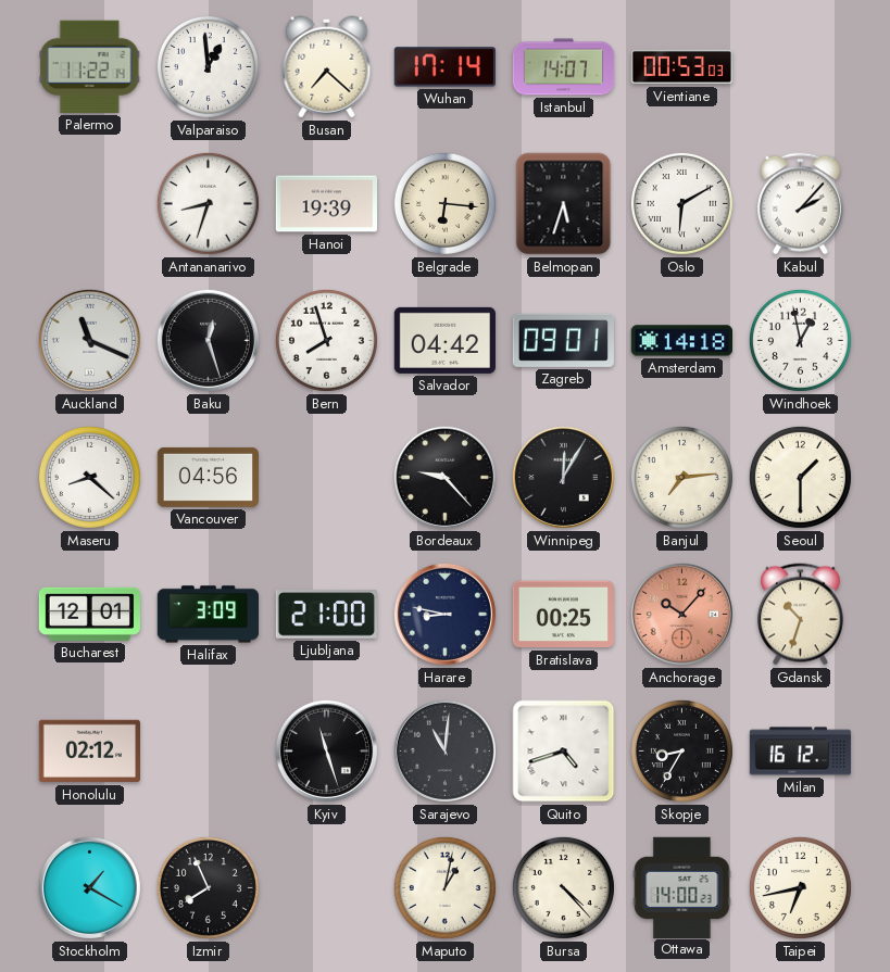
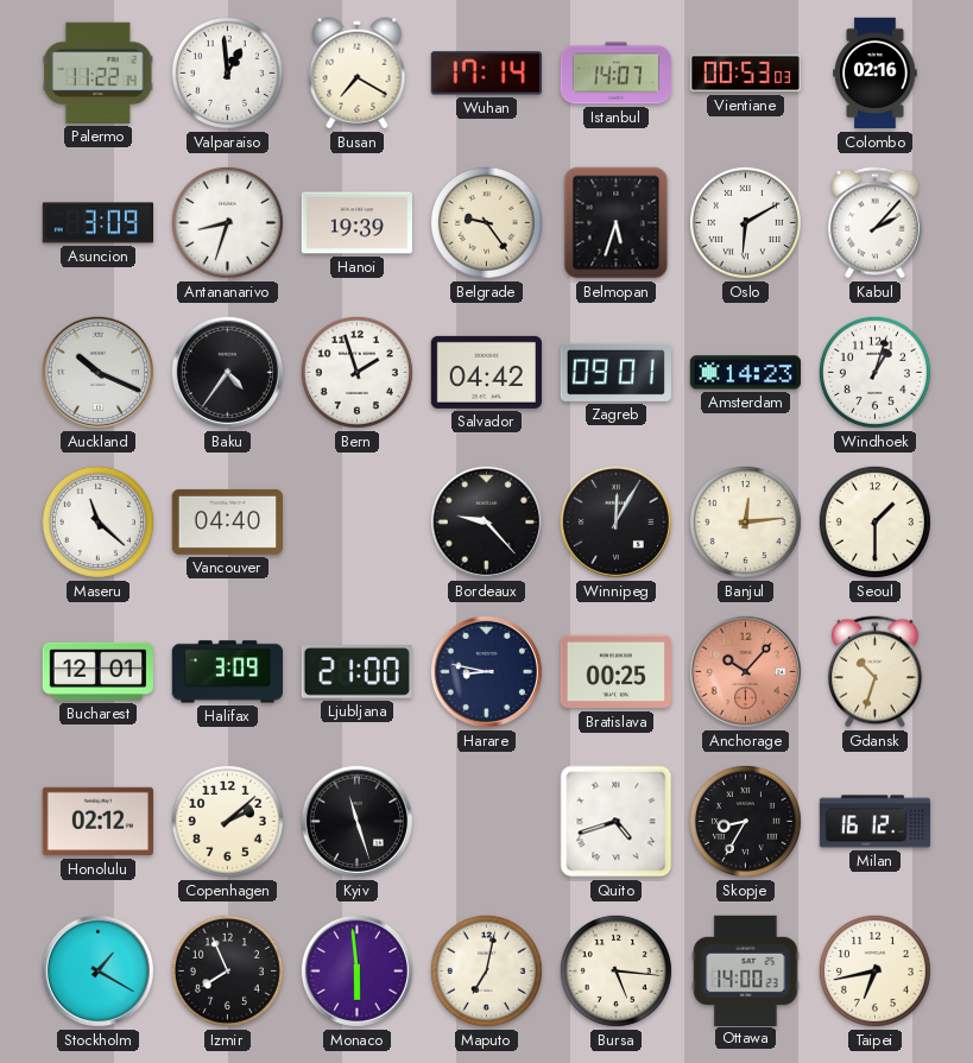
Busan: 7:22 -> 7:20 (358, 74)
Colombo: none -> 02:16 (876, 74)
Asuncion: none -> 3:09 (97, 223)
Belgrade: 6:16 -> 9:24 (486, 222)
Auckland: 11:19 -> 10:19 (97, 372)
Baku: 12:27 -> 4:36 (227, 372)
Bern: 7:57 -> 1:57 (356, 372)
Amsterdam: 14:18 -> 14:23 (745, 373)
Windhoek: 12:58 -> 1:03 (874, 372)
Maseru: 8:22 -> 11:22 (97, 521)
Vancouver: 04:56 -> 04:40 (227, 521)
Banjul: 7:14 -> 12:14 (745, 521)
Copenhagen: none -> 2:08 (227, 821)
Sarajevo: 11:01 -> none (444, 750)
Monaco: none -> 5:59 (356, 970)
Maputo: 1:02 -> 7:02 (486, 970)
Bursa: 4:23 -> 5:16 (615, 970)
